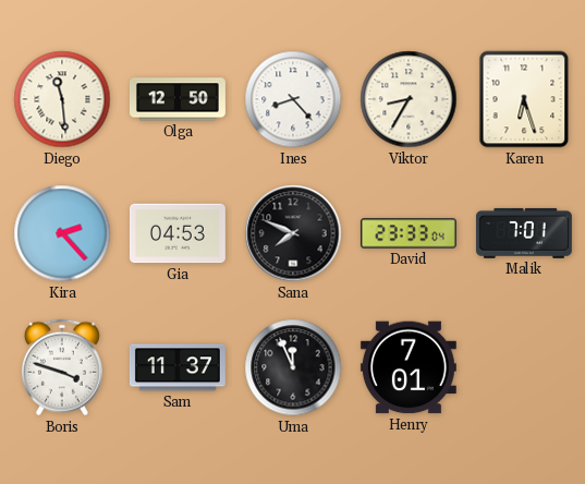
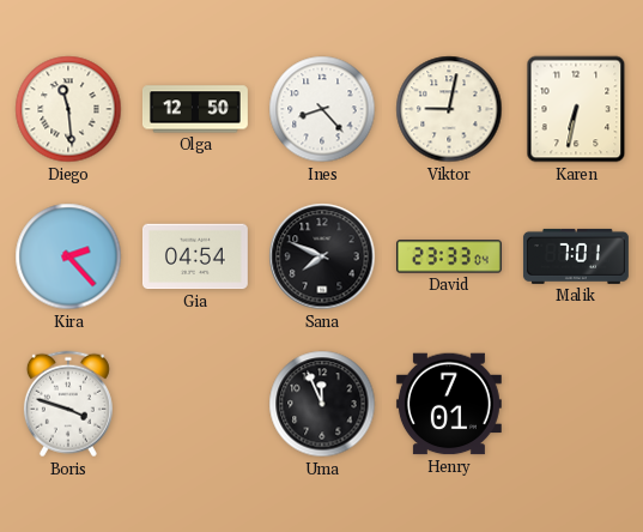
Viktor: 8:35 -> 9:02 (449, 109)
Karen: 6:27 -> 6:32 (576, 109)
Gia: 04:53 -> 04:54 (195, 256)
Sam: 11:37 -> none (178, 367)
